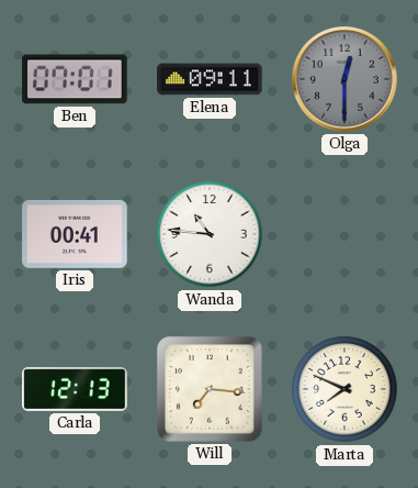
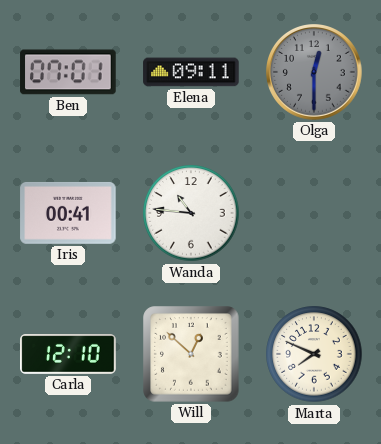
Carla: 12:13 -> 12:10 (68, 354)
Will: 7:16 -> 12:52 (191, 354)
